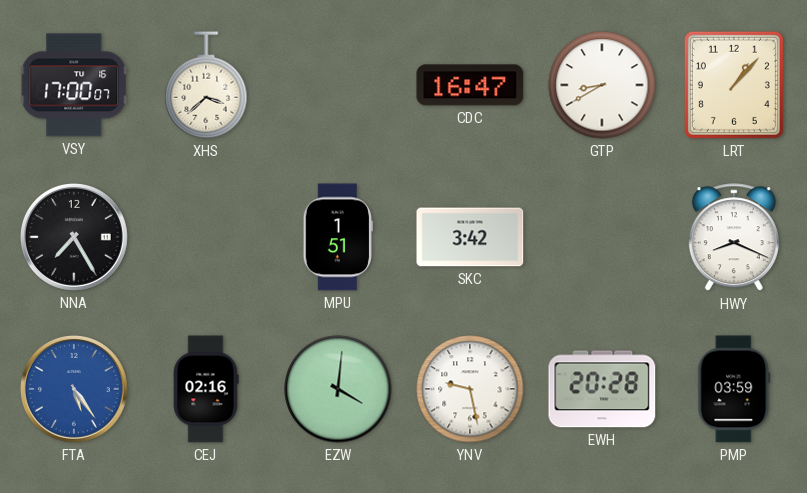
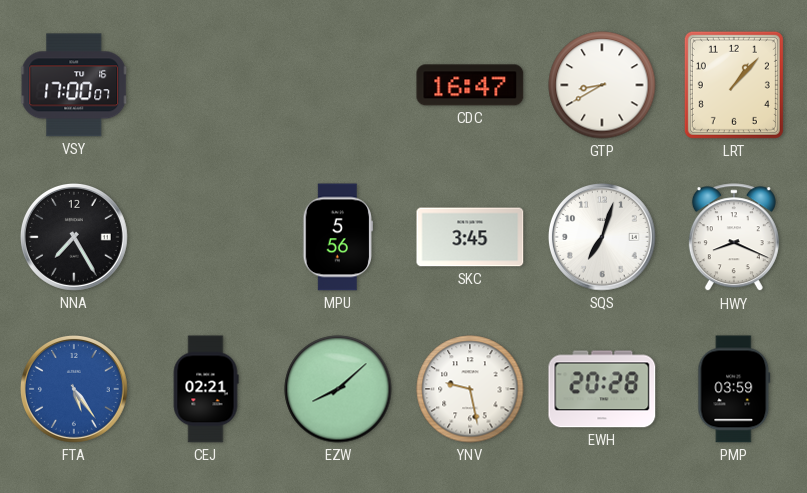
XHS: 3:38 -> none (206, 85)
MPU: 1:51 -> 5:56 (338, 237)
SKC: 3:42 -> 3:45 (470, 237)
SQS: none -> 7:03 (602, 237)
CEJ: 02:16 -> 02:21 (206, 389)
EZW: 4:01 -> 8:08 (338, 389)
